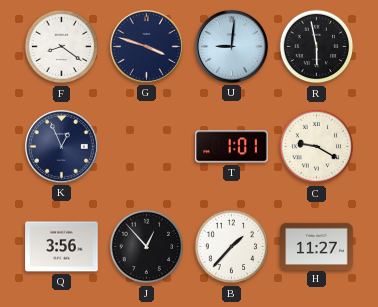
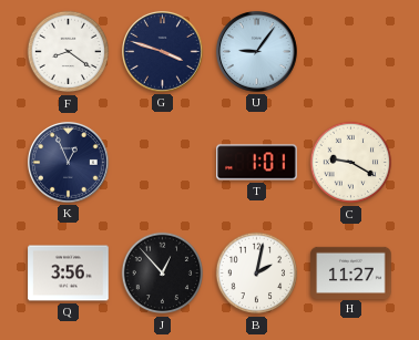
U: 9:01 -> 9:06 (257, 52)
R: 5:58 -> none (317, 47)
B: 1:37 -> 2:02 (257, 274)
